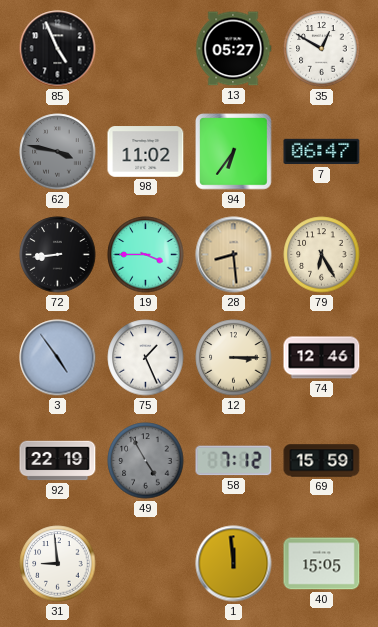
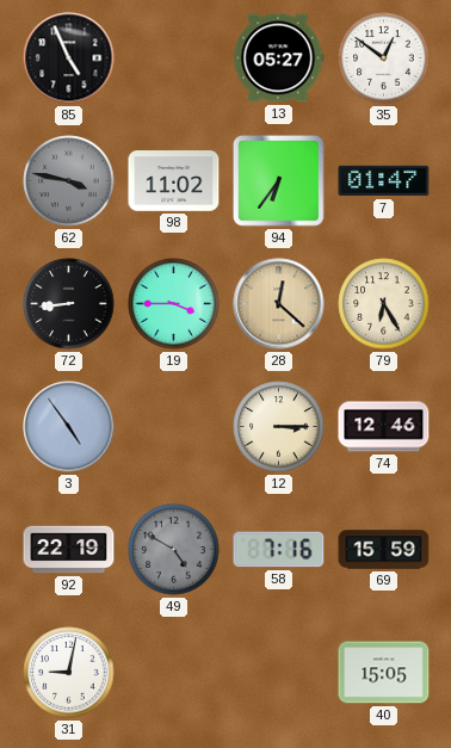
35: 12:50 -> 12:51 (384, 58)
7: 06:47 -> 01:47 (384, 181)
28: 8:29 -> 12:22 (279, 304)
75: 1:26 -> none (146, 358)
49: 4:55 -> 4:50 (174, 550)
58: 7:12 -> 7:16 (279, 550)
31: 8:59 -> 9:02 (69, 673)
1: 11:59 -> none (234, 564)
